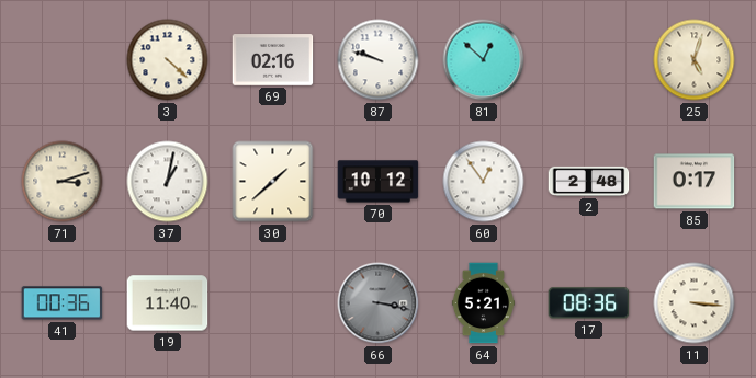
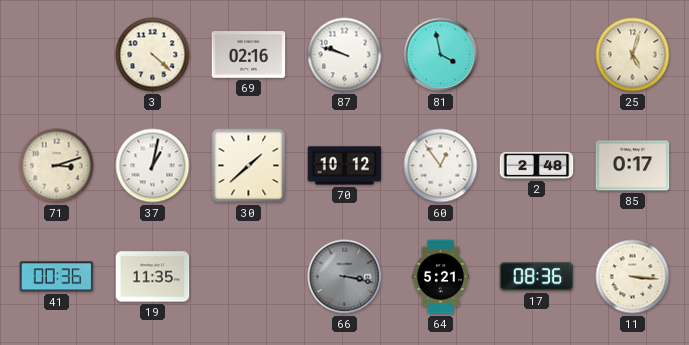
81: 12:52 -> 3:58 (441, 55)
19: 11:40 -> 11:35 (153, 277)
